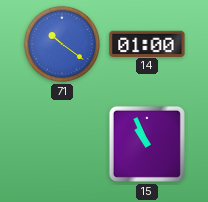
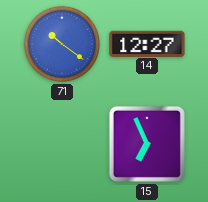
14: 01:00 -> 12:27 (147, 43)
15: 10:56 -> 6:56 (147, 144)
